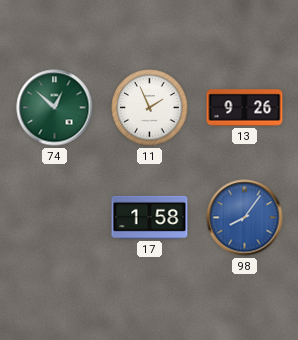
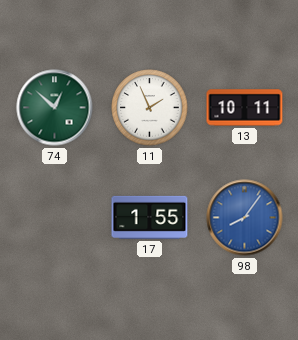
13: 9:26 -> 10:11 (245, 108)
17: 1:58 -> 1:55 (150, 217)
